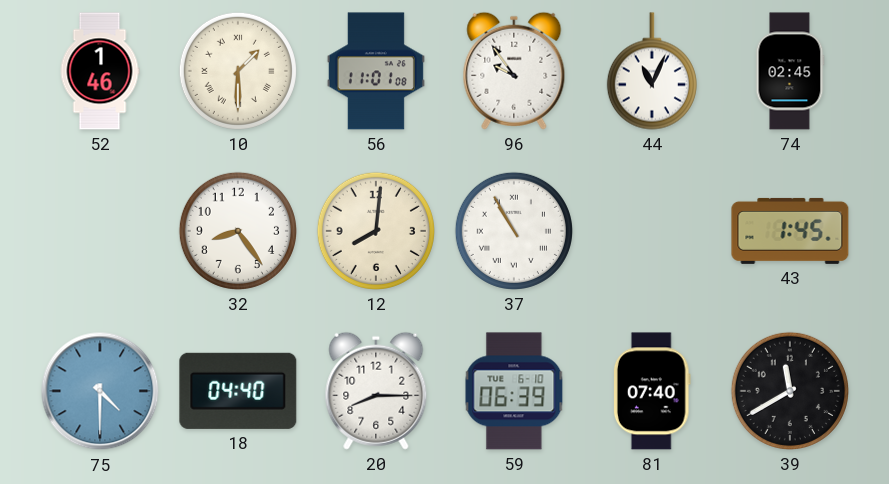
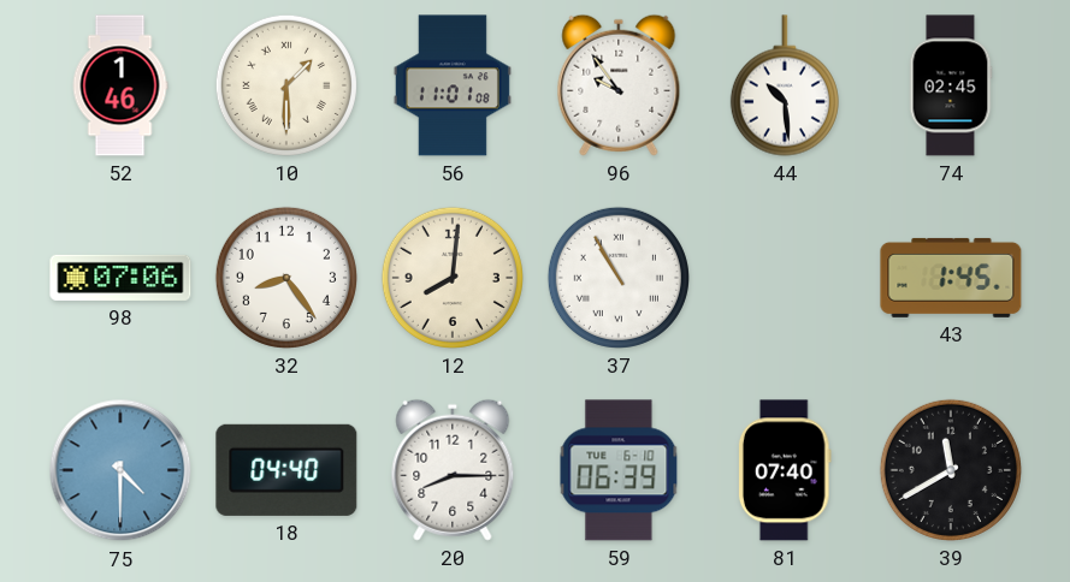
44: 11:04 -> 10:29 (785, 85)
98: none -> 07:06 (120, 278)
